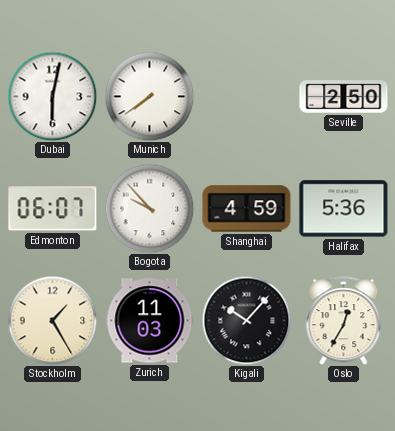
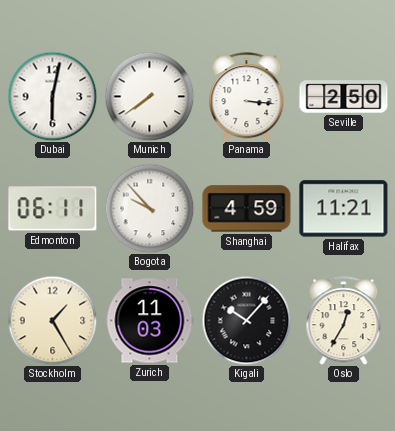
Panama: none -> 3:16 (247, 97)
Edmonton: 06:07 -> 06:11 (53, 209)
Halifax: 5:36 -> 11:21 (344, 209)
